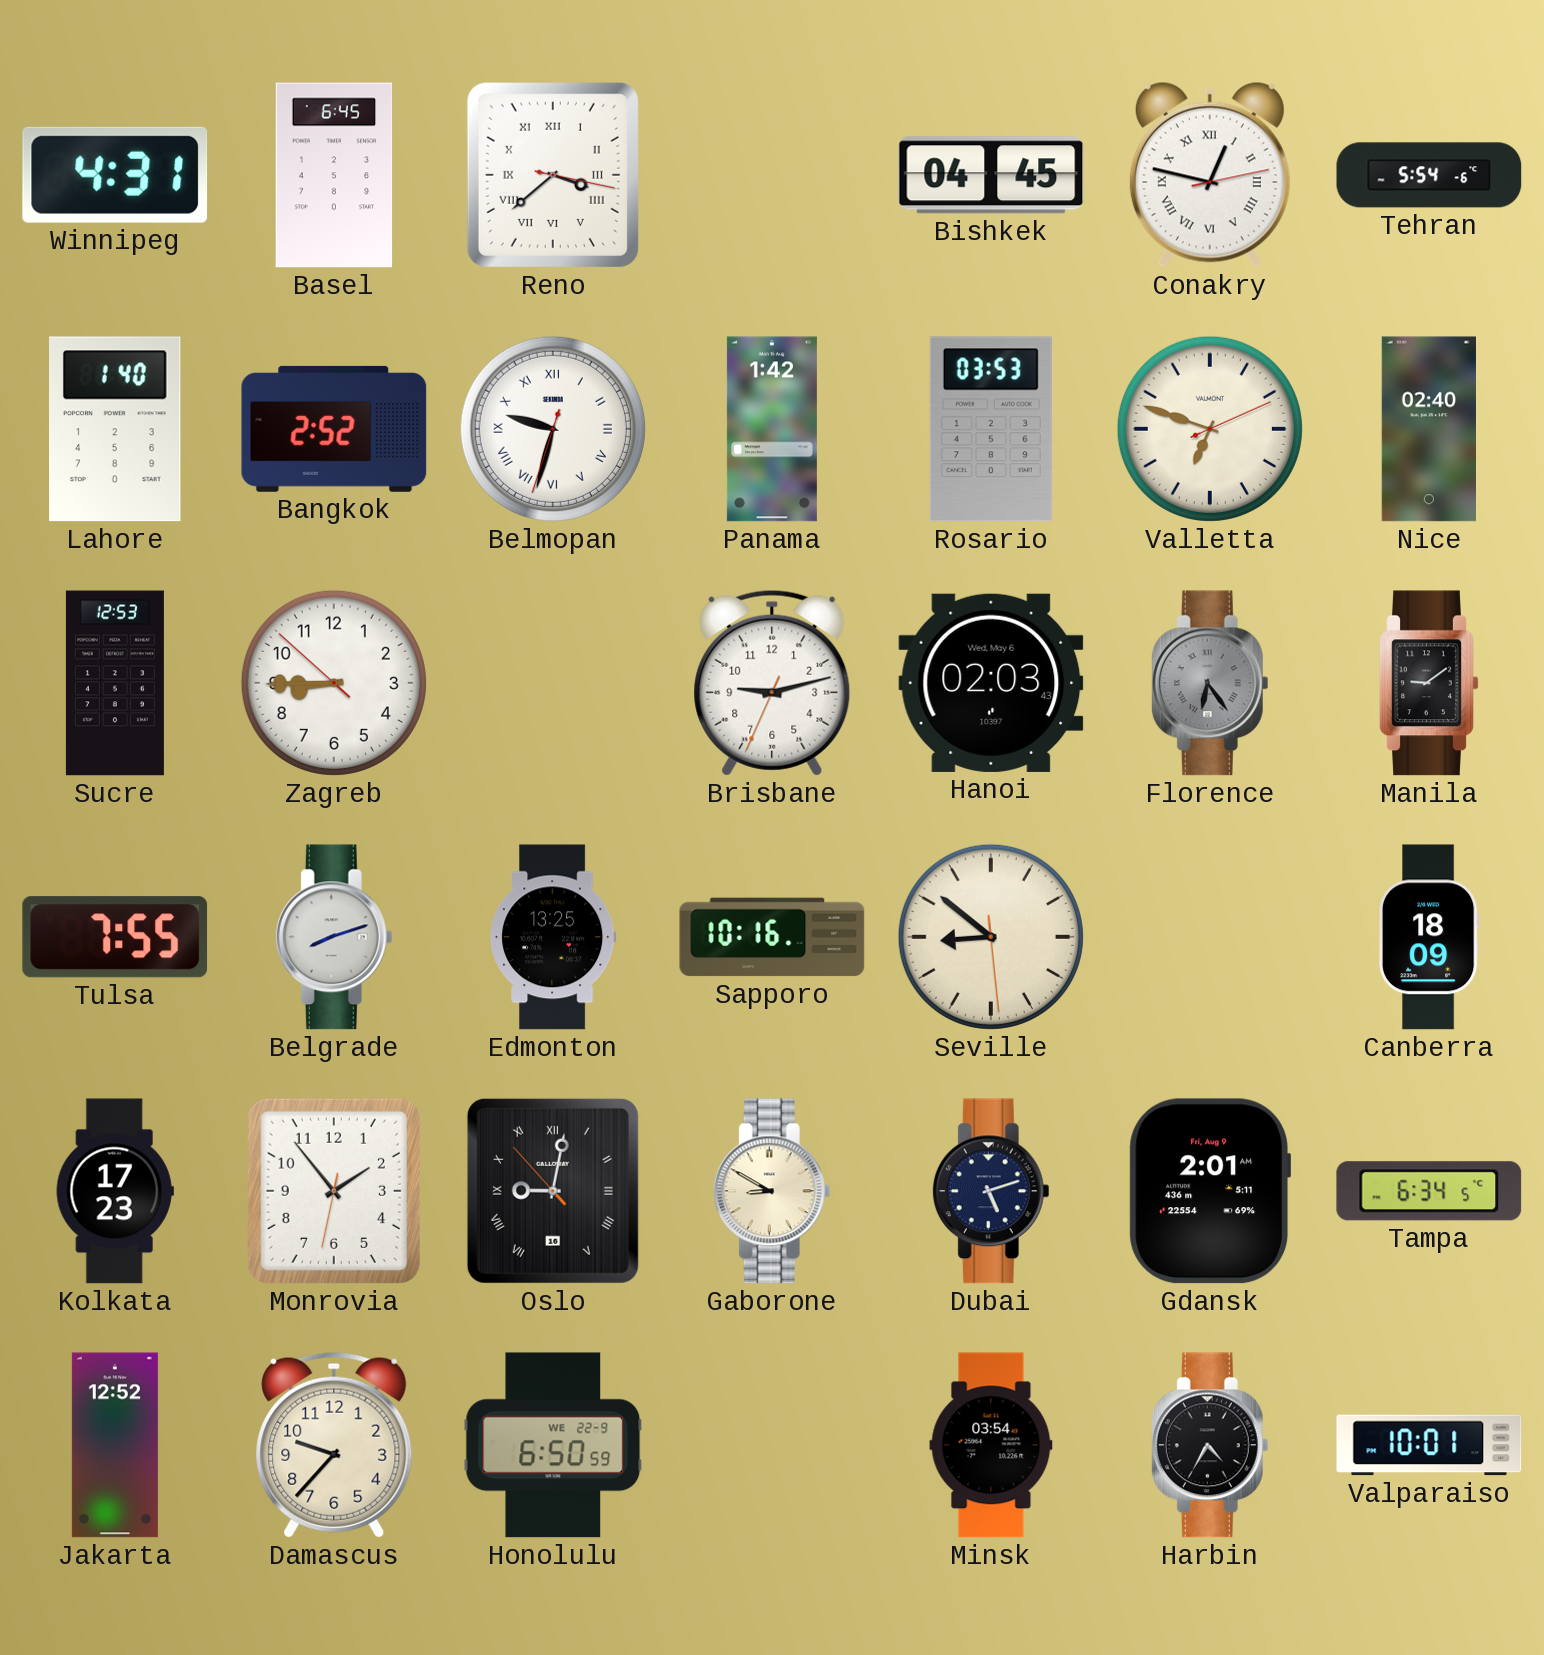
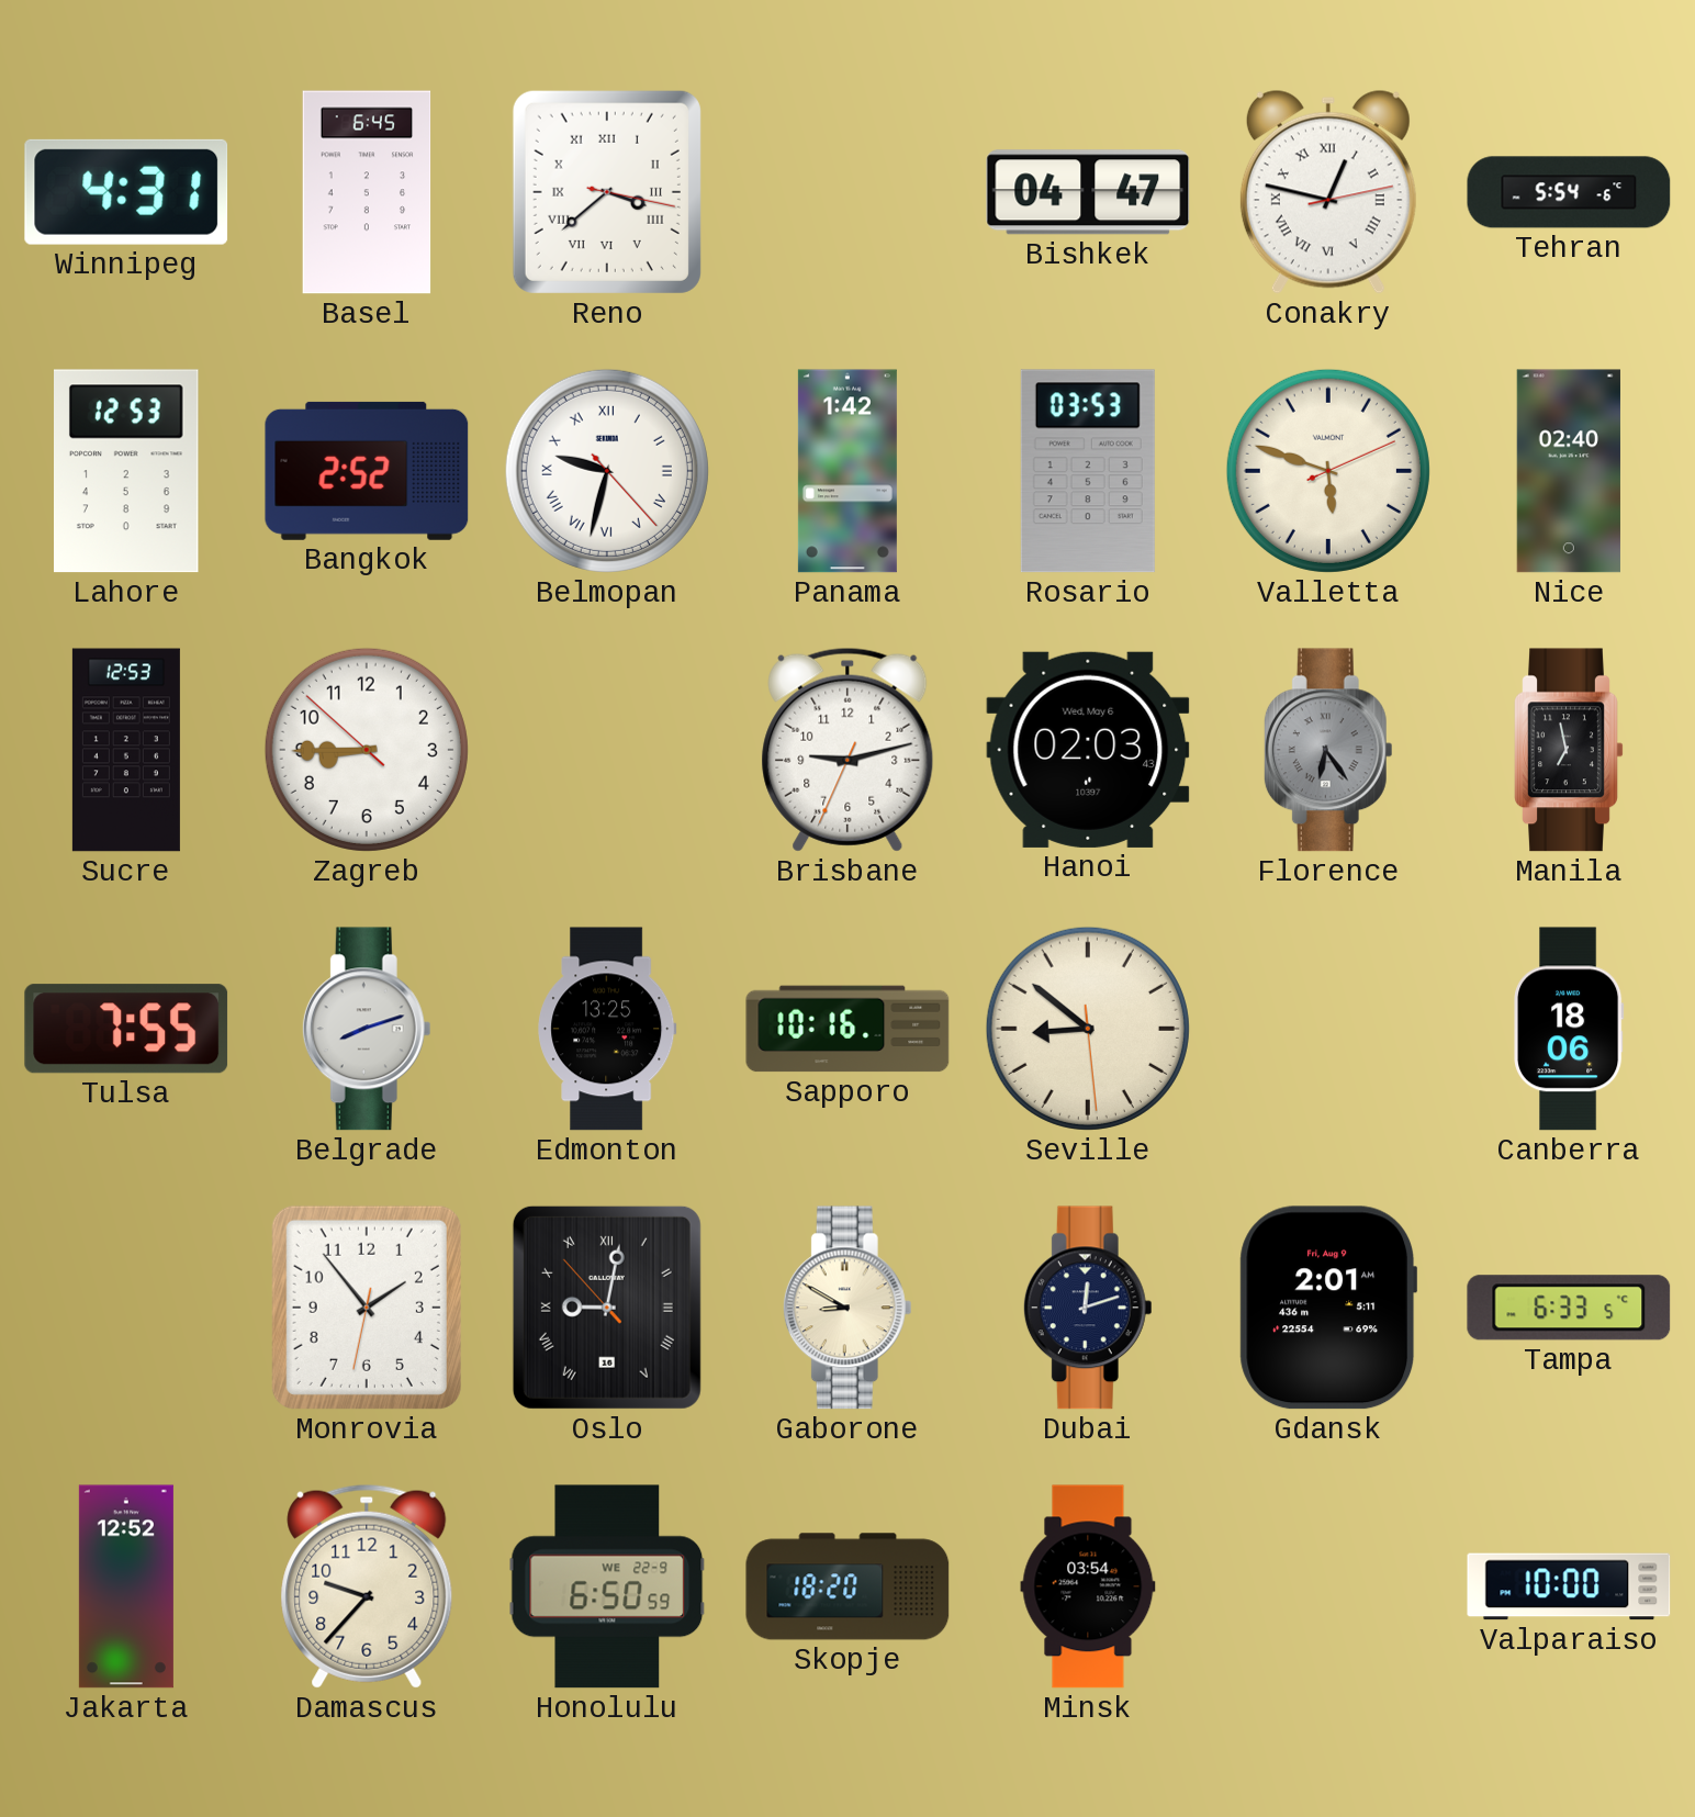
Bishkek: 04:45 -> 04:47 (1088, 192)
Lahore: 1:40 -> 12:53 (127, 471)
Belmopan: 9:32:33 -> 9:32:23 (607, 471)
Valletta: 6:48 -> 5:48 (1328, 471)
Manila: 9:09 -> 6:58 (1569, 750)
Canberra: 18:09 -> 18:06 (1569, 1029)
Kolkata: 17:23 -> none (115, 1191)
Dubai: 5:12 -> 12:12 (1088, 1308)
Tampa: 6:34 -> 6:33 (1569, 1308)
Skopje: none -> 18:20 (847, 1586)
Harbin: 4:35 -> none (1210, 1445)
Valparaiso: 10:01 -> 10:00 (1569, 1586)
